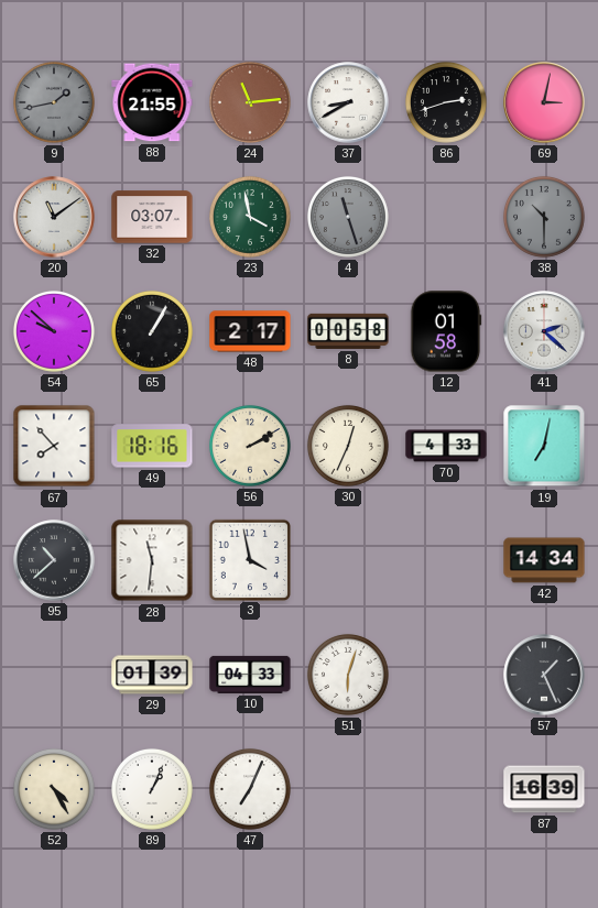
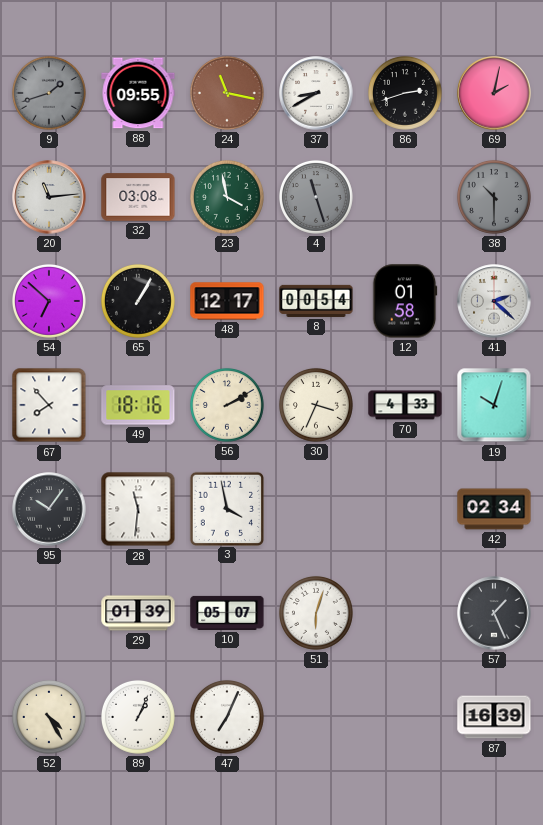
9: 1:43 -> 1:42 (49, 93)
88: 21:55 -> 09:55 (138, 93)
24: 11:14 -> 11:17 (227, 93)
69: 3:02 -> 2:02 (494, 93)
20: 11:09 -> 11:14 (49, 197)
32: 03:07 -> 03:08 (138, 197)
54: 9:52 -> 6:52 (49, 301)
48: 2:17 -> 12:17 (227, 301)
8: 00:58 -> 00:54 (316, 301)
30: 12:34 -> 3:34 (316, 405)
19: 7:02 -> 10:03 (494, 405)
95: 10:38 -> 10:06 (49, 509)
42: 14:34 -> 02:34 (494, 509)
10: 04:33 -> 05:07 (227, 613)
